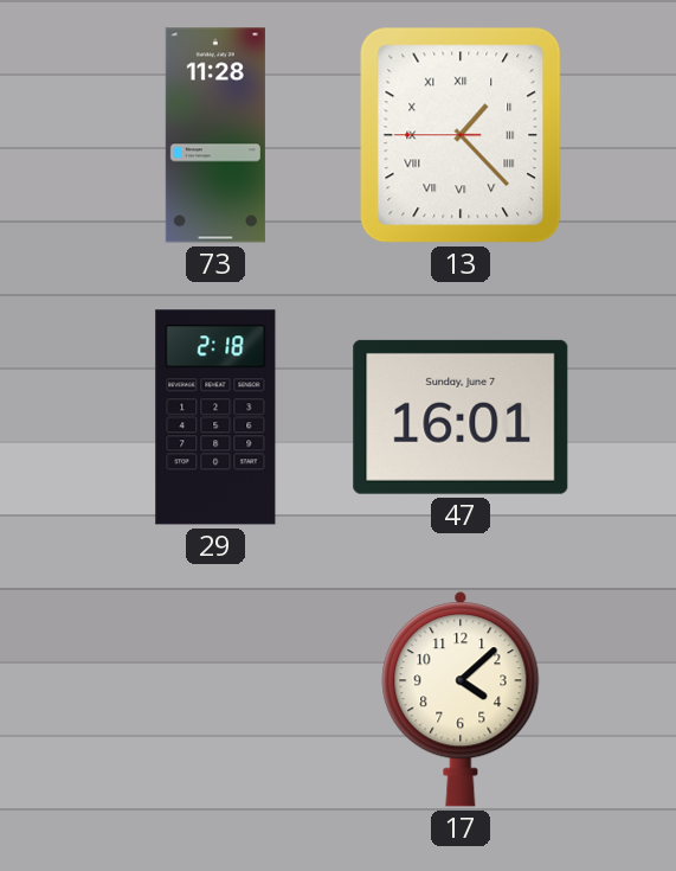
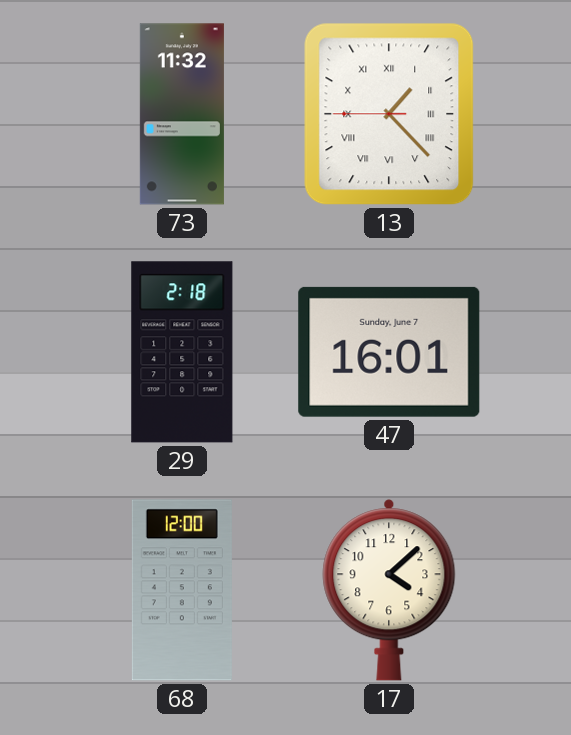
73: 11:28 -> 11:32 (182, 114)
68: none -> 12:00 (182, 590)
